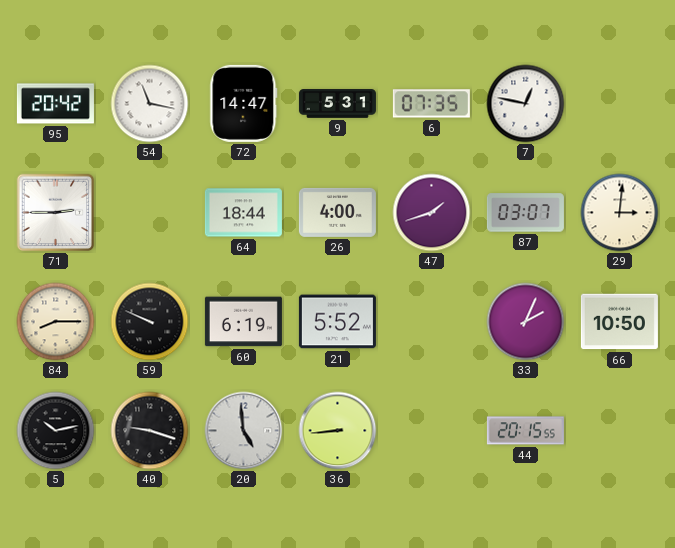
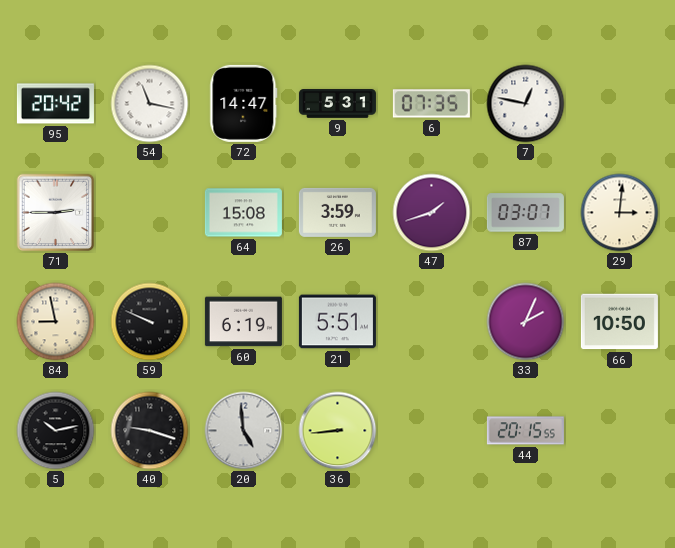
64: 18:44 -> 15:08 (243, 213)
26: 4:00 -> 3:59 (337, 212)
84: 8:15 -> 8:58 (56, 322)
21: 5:52 -> 5:51 (337, 322)
